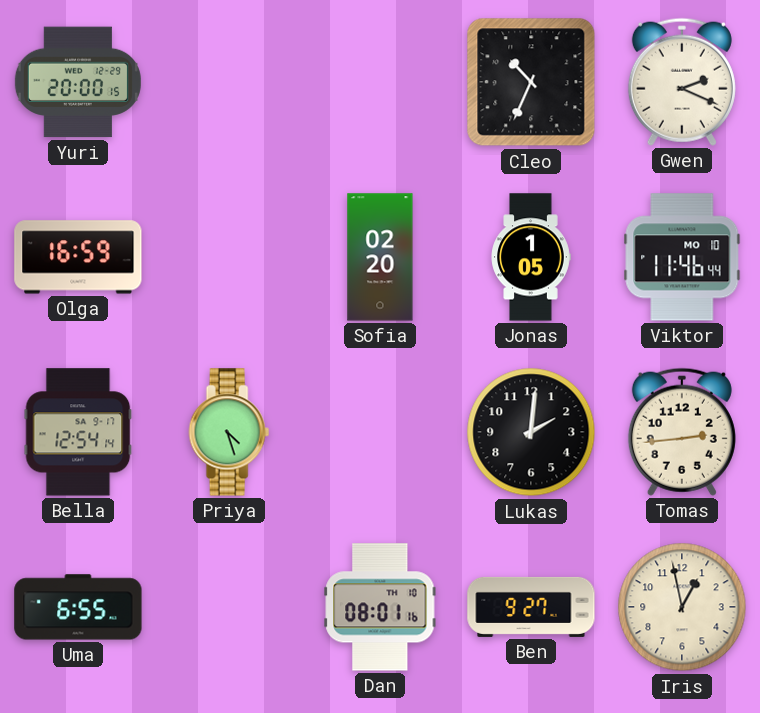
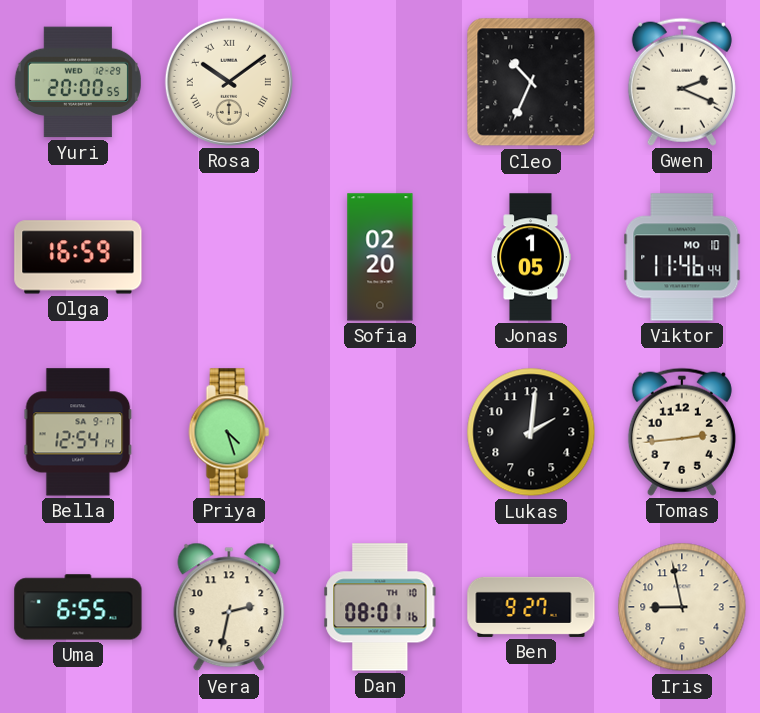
Yuri: 20:00:15 -> 20:00:55 (78, 82)
Rosa: none -> 10:09 (229, 82)
Vera: none -> 2:32 (229, 607)
Iris: 12:58 -> 8:58 (682, 607)
